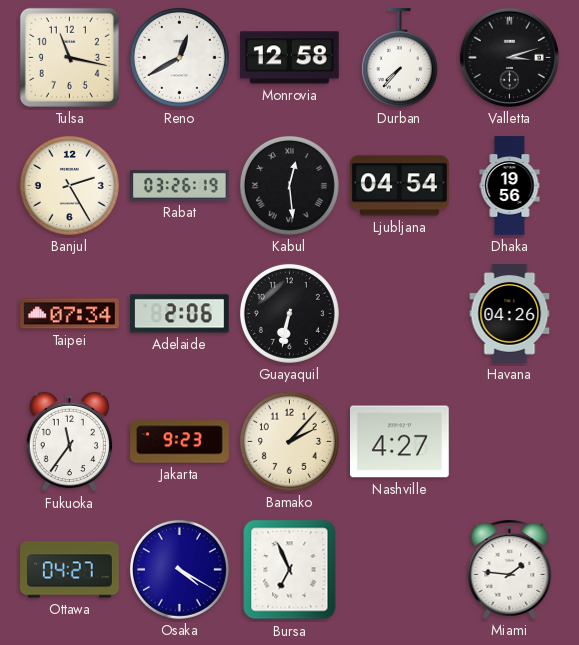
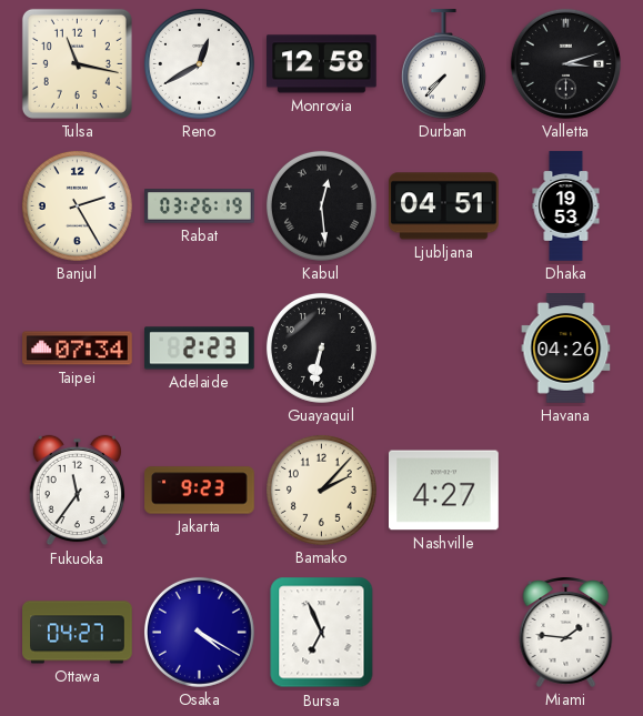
Ljubljana: 04:54 -> 04:51 (444, 206)
Dhaka: 19:56 -> 19:53 (566, 206)
Adelaide: 2:06 -> 2:23 (200, 349)
